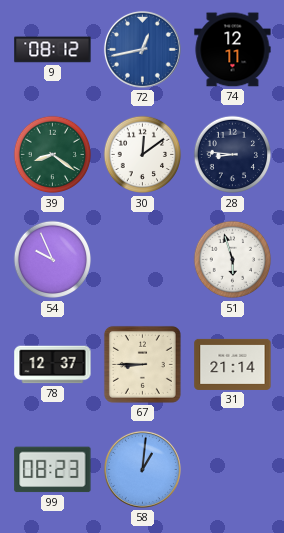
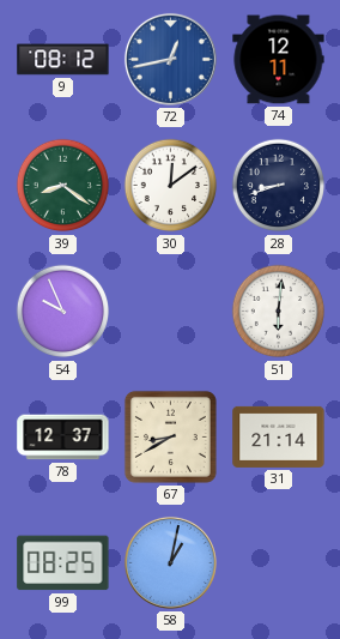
28: 8:46 -> 8:42 (279, 186)
51: 5:57 -> 6:01 (279, 312)
67: 8:45 -> 8:40 (170, 436)
99: 08:23 -> 08:25 (63, 563)
58: 1:01 -> 1:02 (170, 562)
